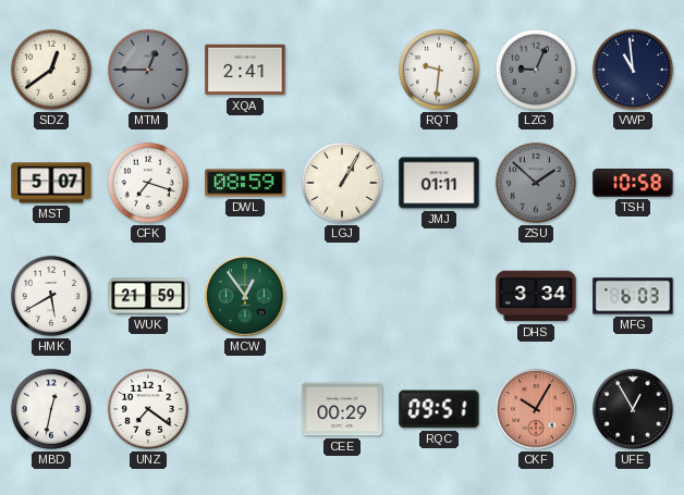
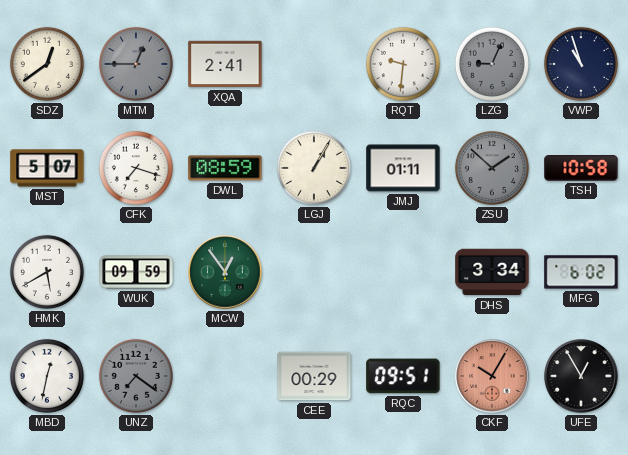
VWP: 10:59 -> 10:57 (581, 64)
WUK: 21:59 -> 09:59 (136, 272)
MFG: 6:03 -> 6:02 (581, 272)
UNZ dial: white -> grey (136, 376)
